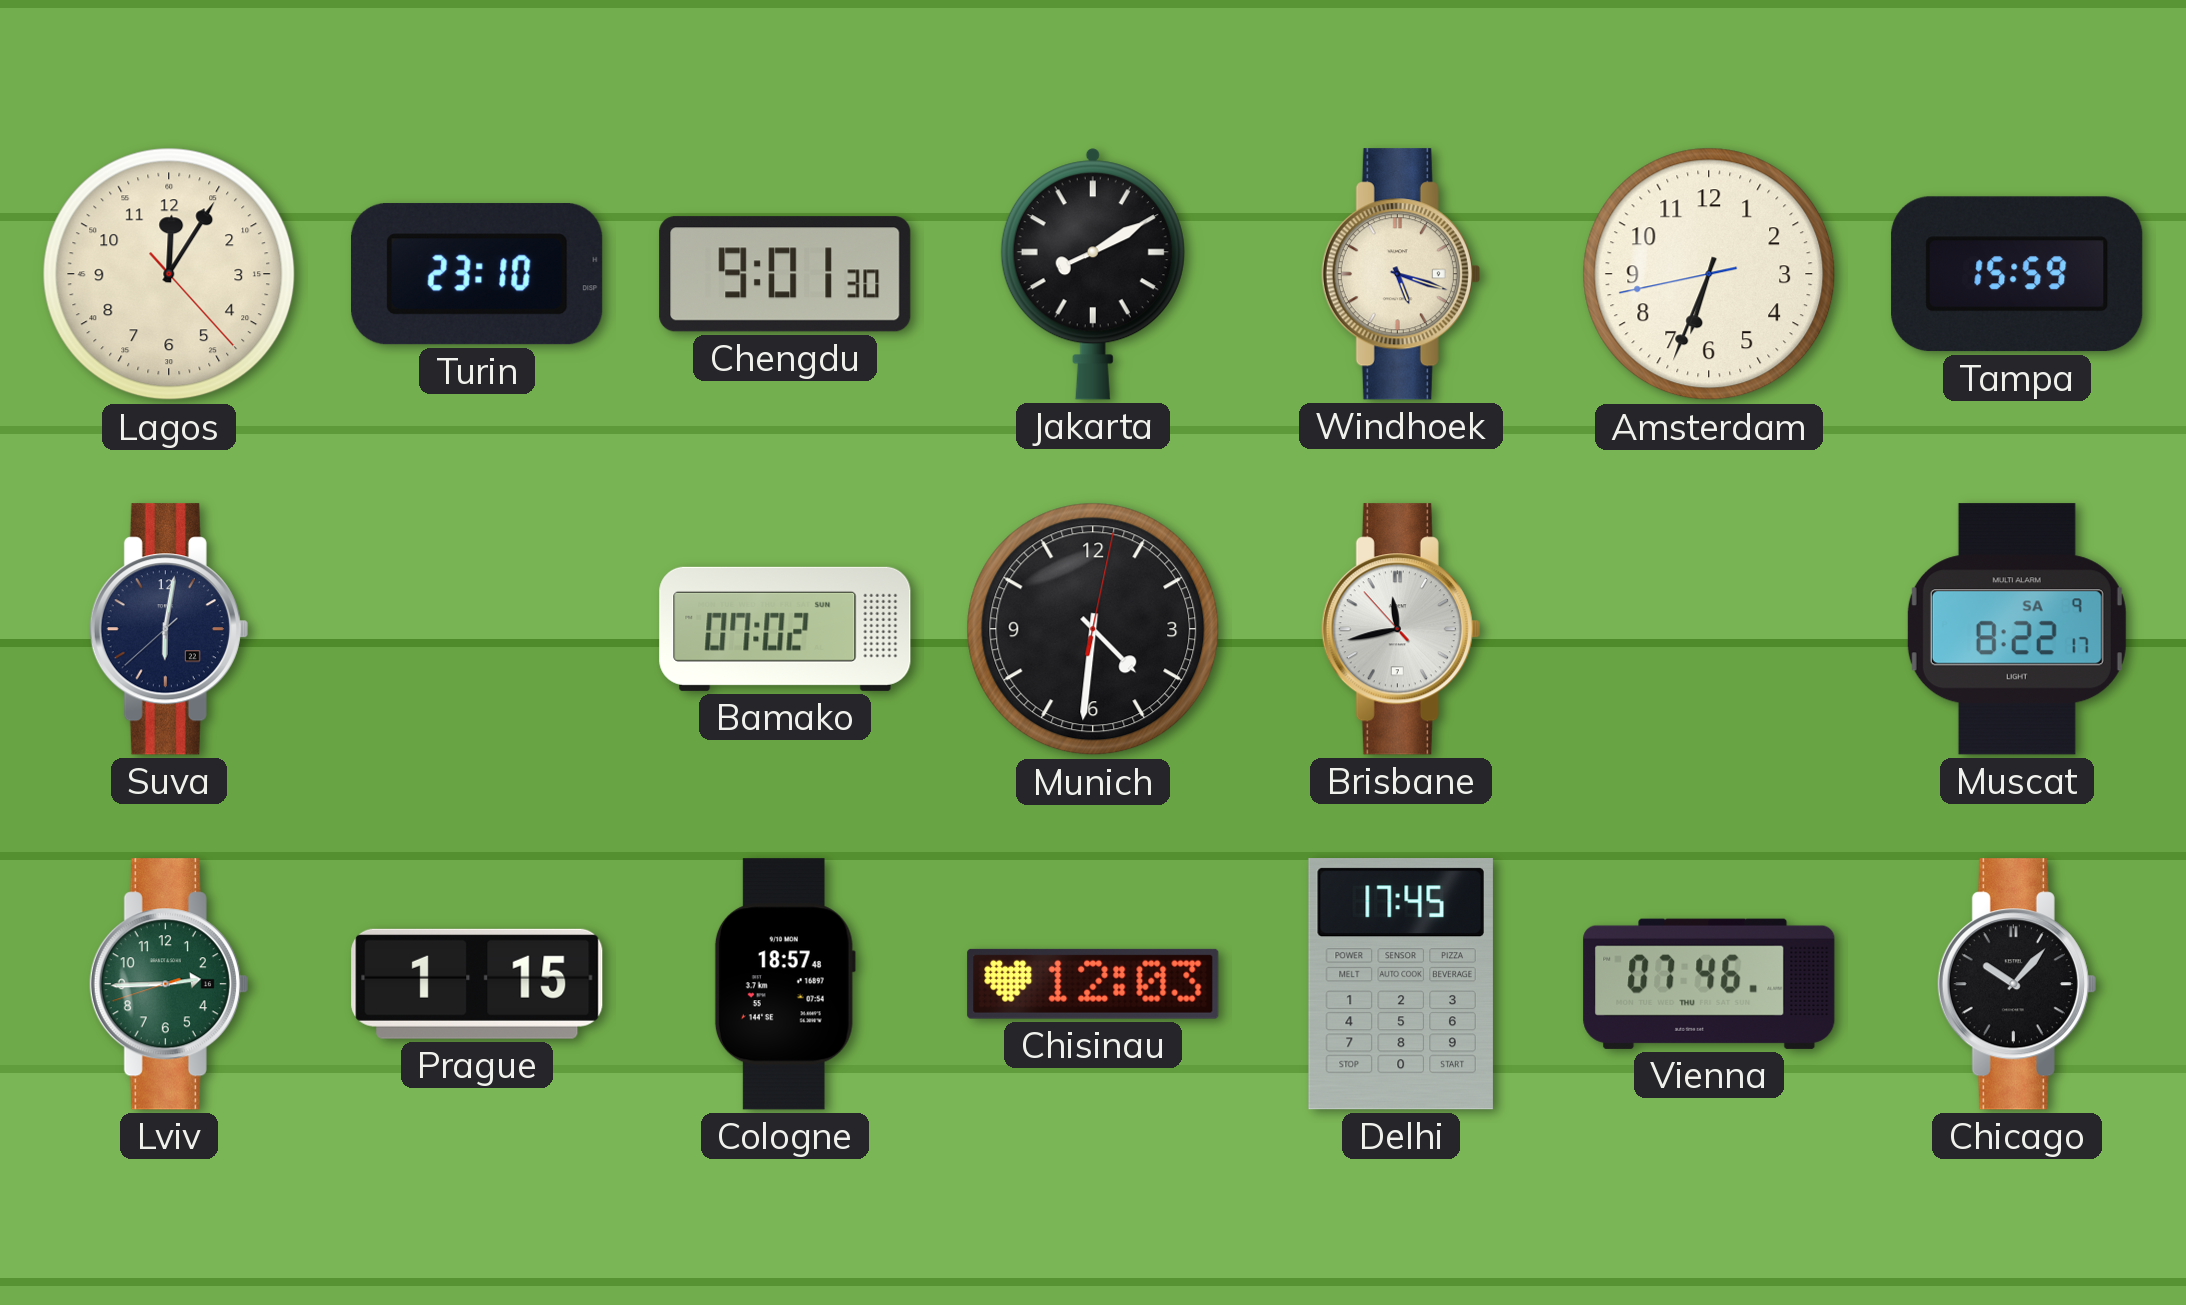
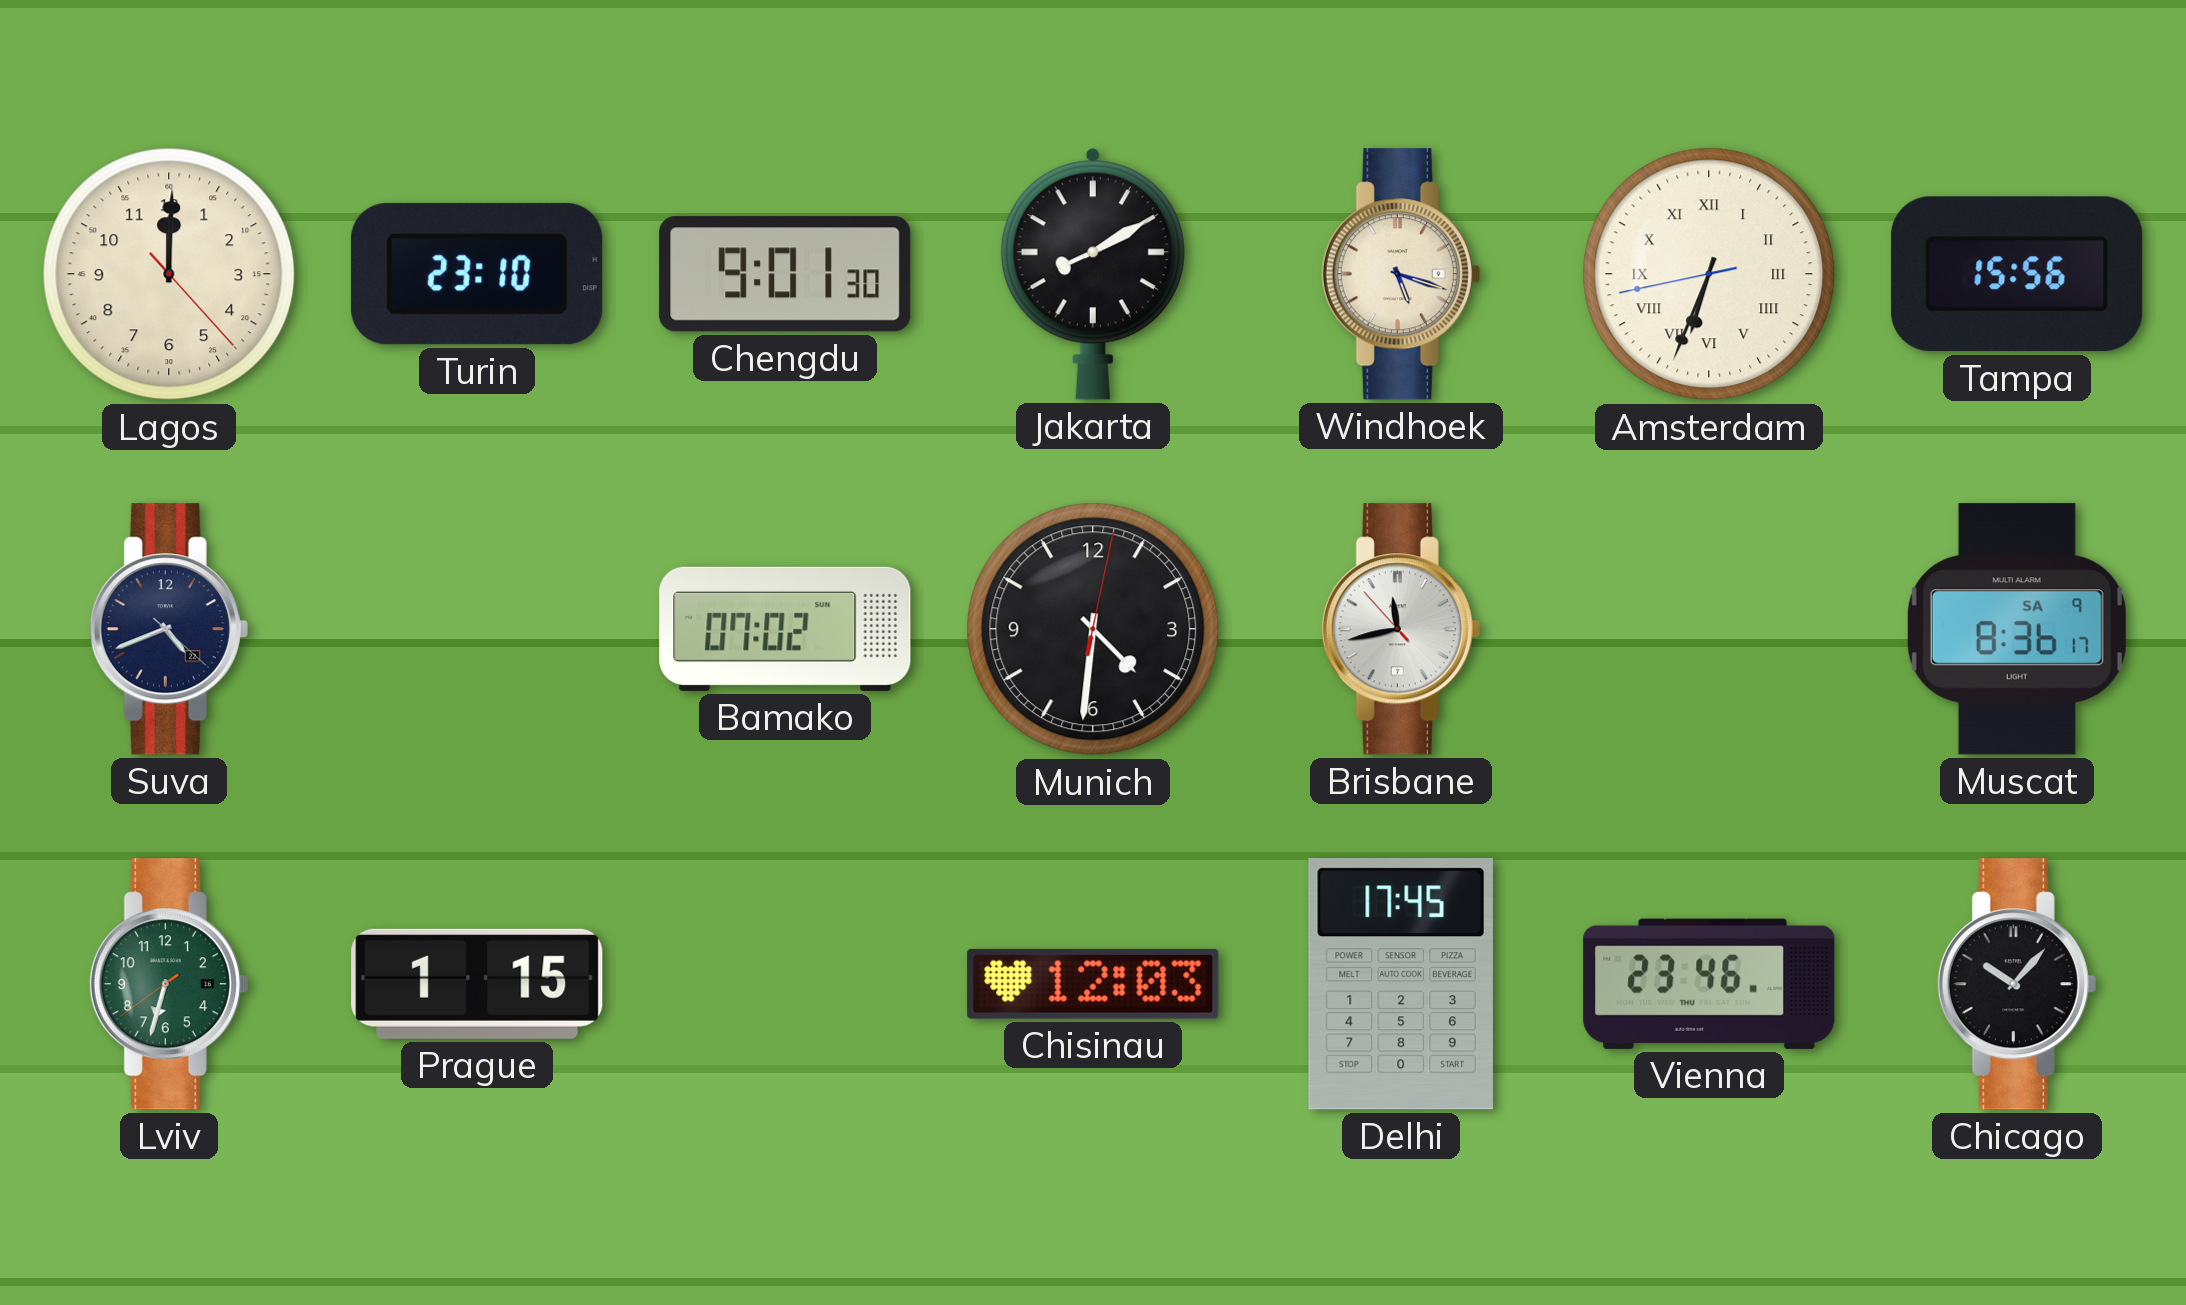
Lagos: 12:05 -> 12:00 (169, 274)
Amsterdam numerals: Arabic -> Roman (1709, 274)
Tampa: 15:59 -> 15:56 (2017, 274)
Suva: 6:01 -> 4:41 (169, 629)
Muscat: 8:22 -> 8:36 (2017, 629)
Lviv: 2:44 -> 6:32 (169, 984)
Cologne: 18:57 -> none (785, 984)
Vienna: 07:46 -> 23:46 (1709, 984)
